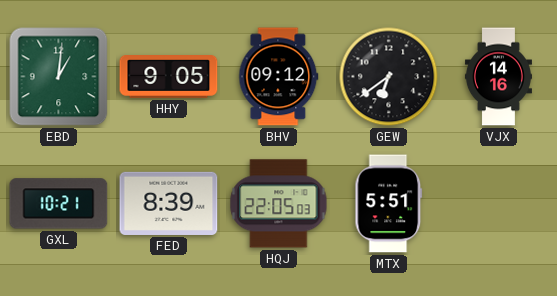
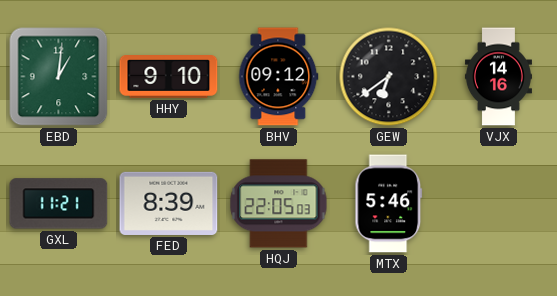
HHY: 9:05 -> 9:10 (169, 77)
GXL: 10:21 -> 11:21 (59, 204)
MTX: 5:51 -> 5:46 (389, 204)
